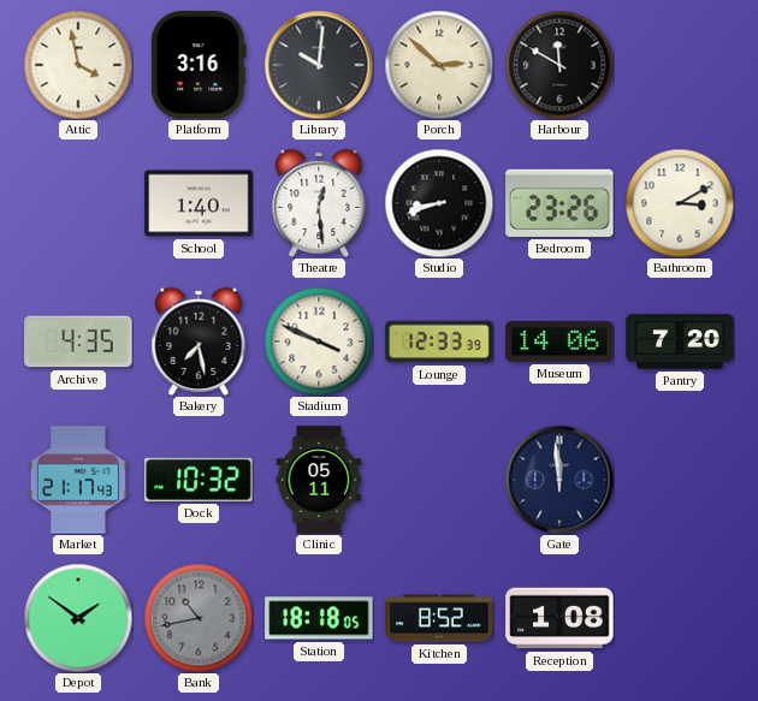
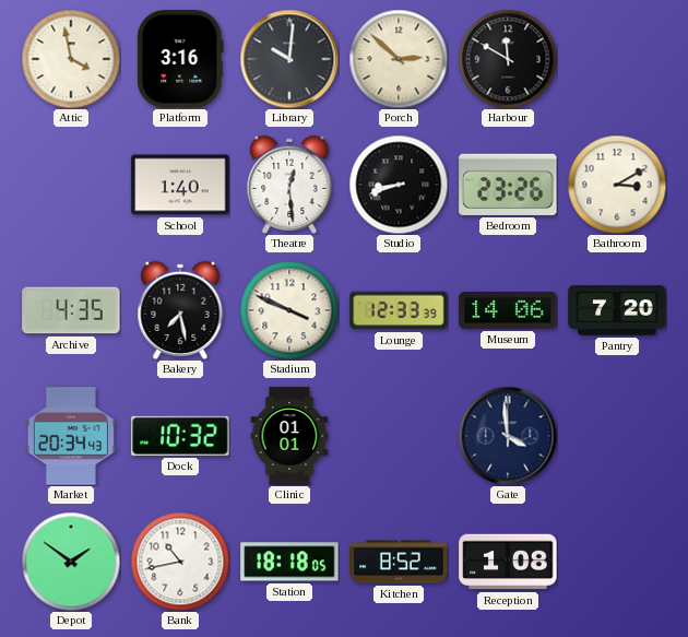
Market: 21:17 -> 20:34 (71, 436)
Clinic: 05:11 -> 01:01 (289, 436)
Gate: 11:59 -> 3:59 (508, 436)
Bank dial: grey -> white (180, 562)
